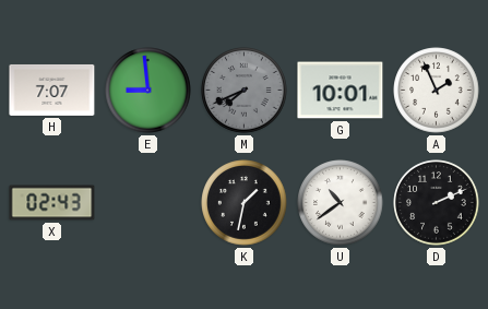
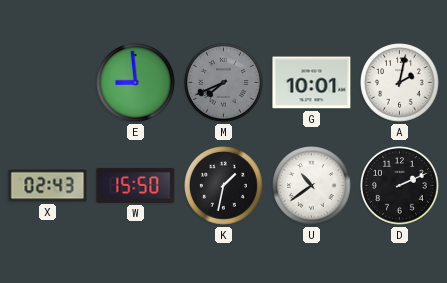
H: 7:07 -> none (52, 90)
A: 1:56 -> 2:02 (400, 83)
W: none -> 15:50 (136, 185)
